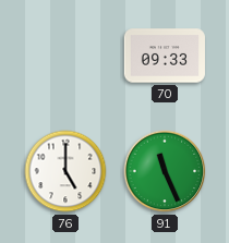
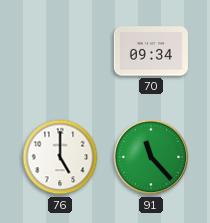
70: 09:33 -> 09:34 (151, 51)
91: 11:26 -> 11:23 (151, 157)
